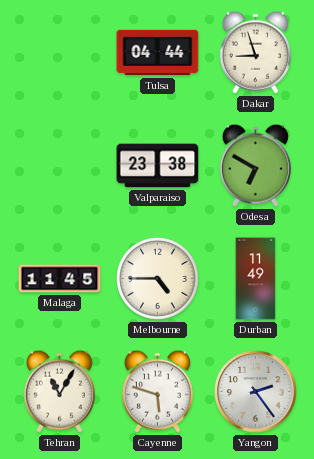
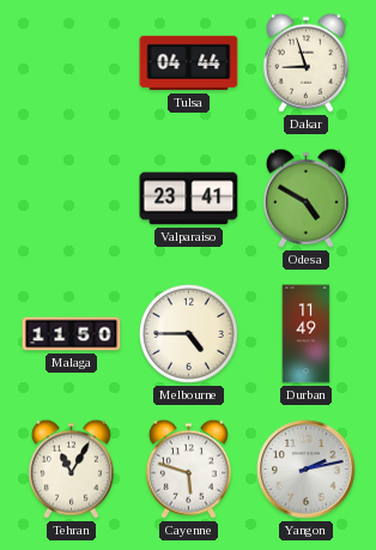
Valparaiso: 23:38 -> 23:41 (189, 199)
Odesa: 6:50 -> 4:50 (305, 198)
Malaga: 11:45 -> 11:50 (72, 334)
Yangon: 2:24 -> 2:13 (307, 470)
